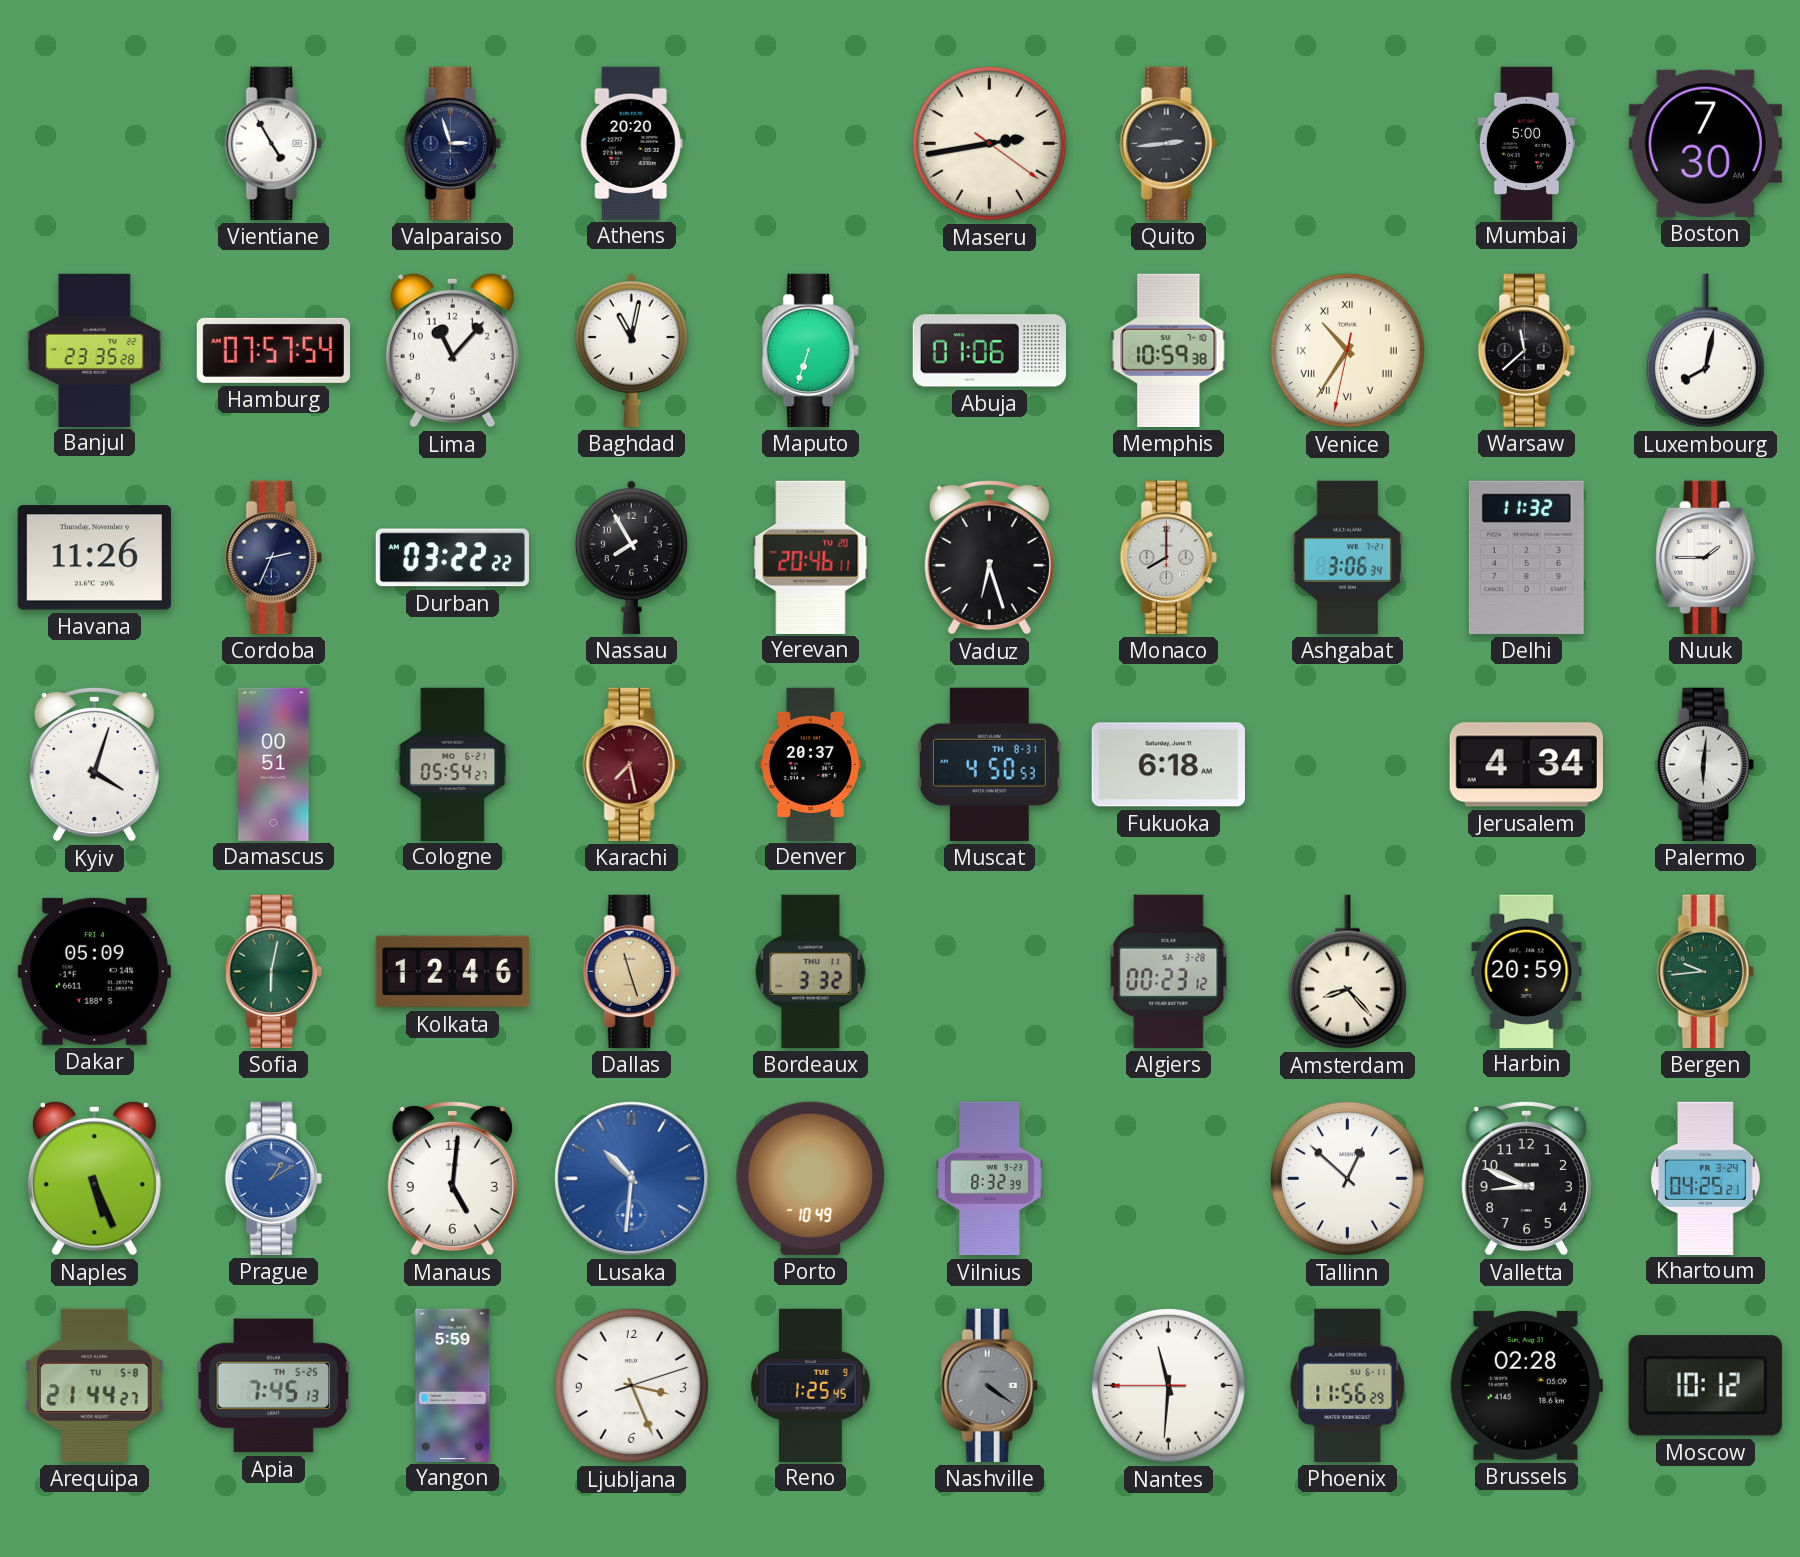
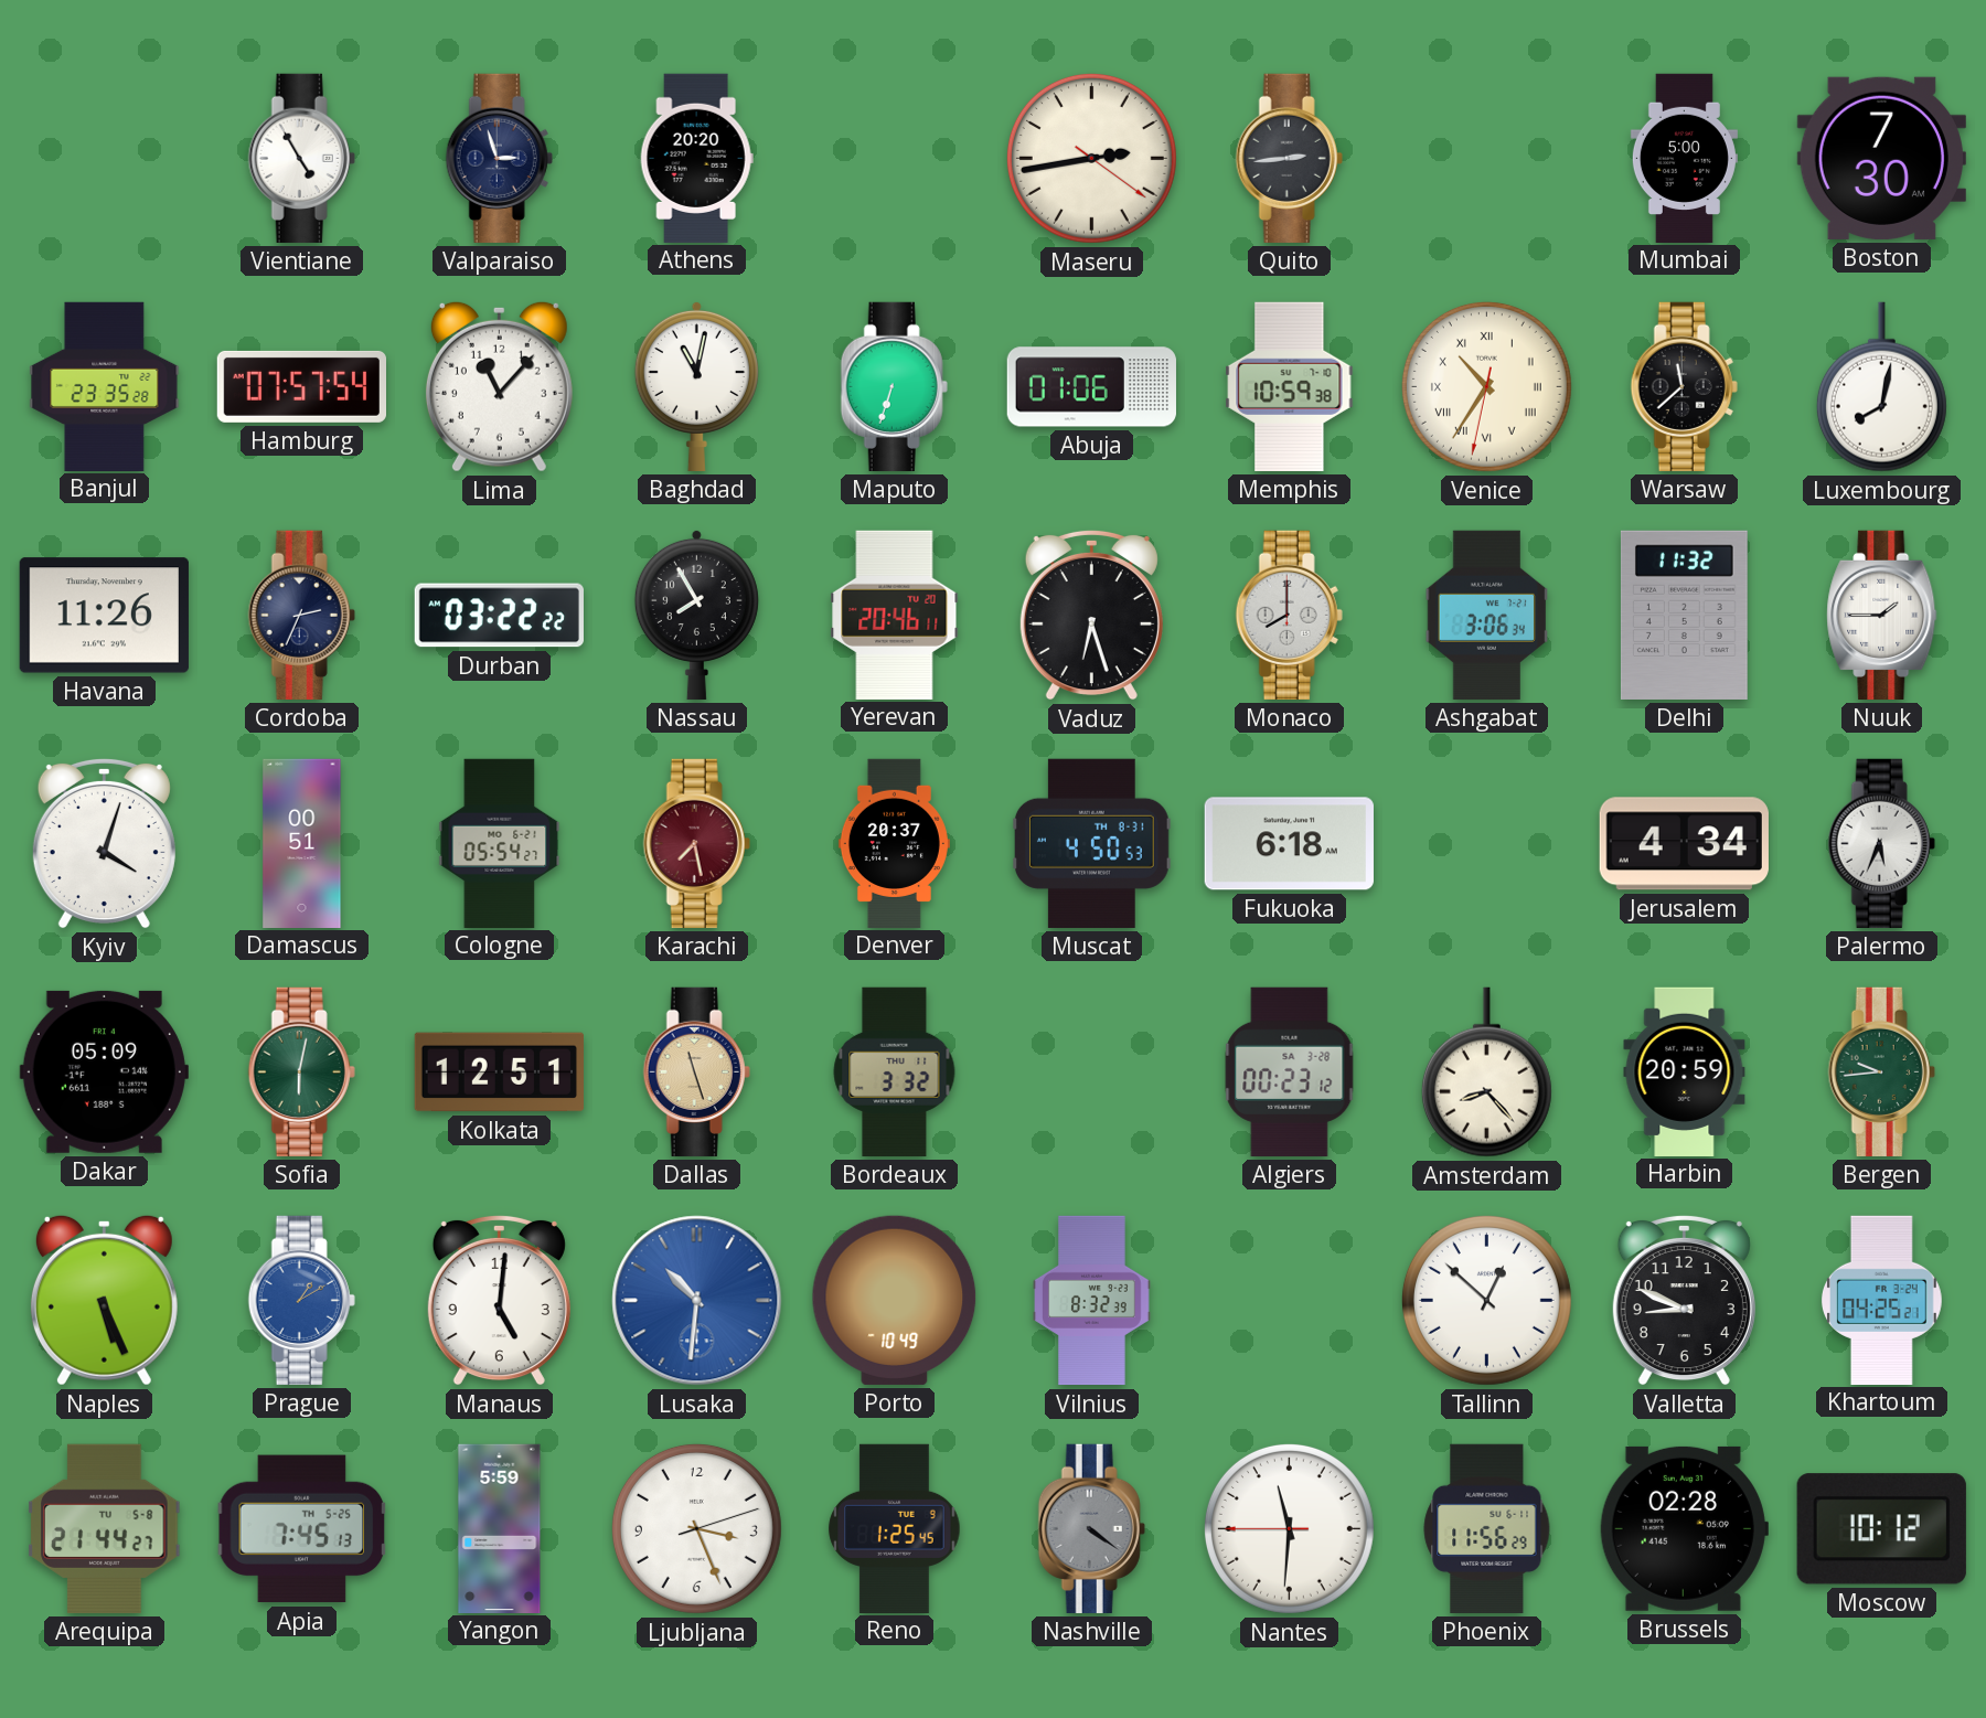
Palermo: 6:01 -> 5:34 (1881, 843)
Kolkata: 12:46 -> 12:51 (499, 1073)
